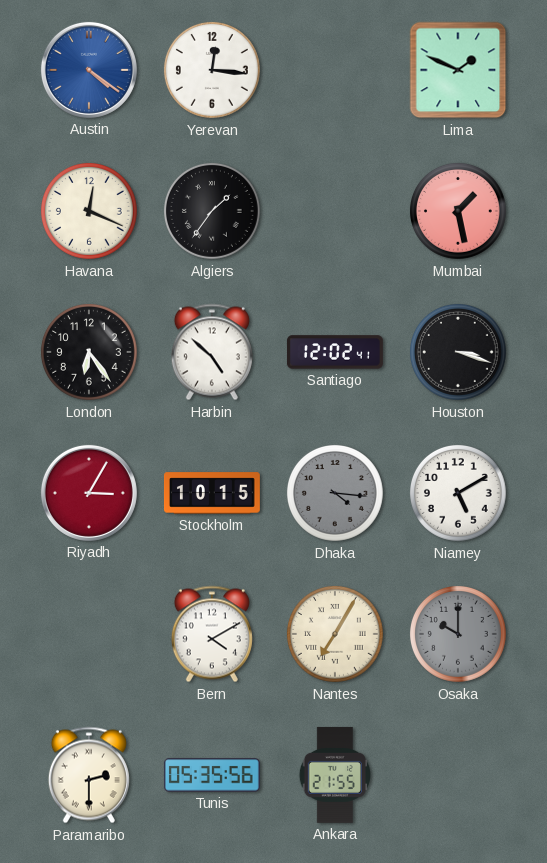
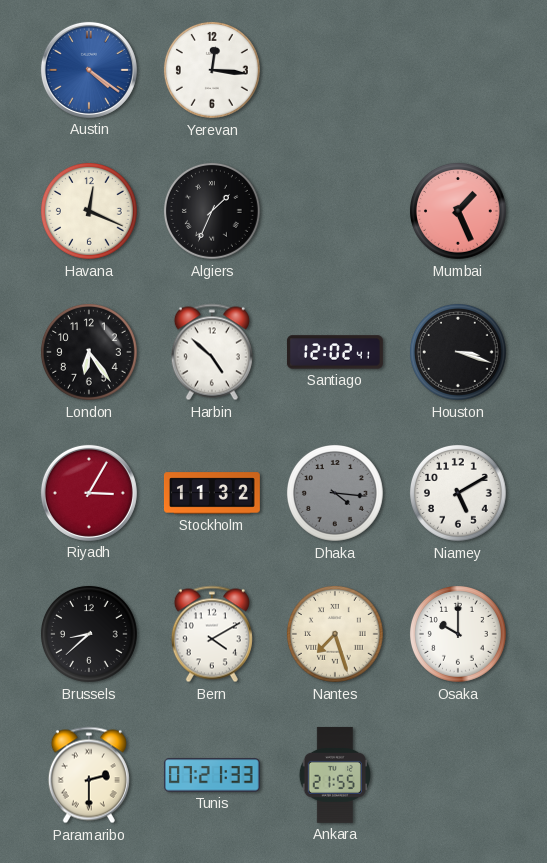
Lima: 1:49 -> none (458, 70)
Algiers: 1:36 -> 1:34 (212, 211)
Mumbai: 1:28 -> 1:26 (458, 211)
Stockholm: 10:15 -> 11:32 (212, 493)
Brussels: none -> 8:38 (89, 634)
Nantes: 7:05 -> 7:27 (335, 634)
Osaka dial: grey -> white (458, 634)
Tunis: 05:35 -> 07:21 (212, 775)
